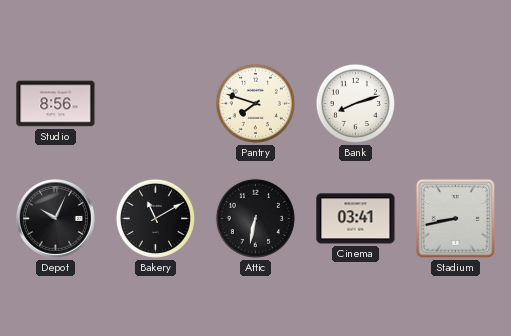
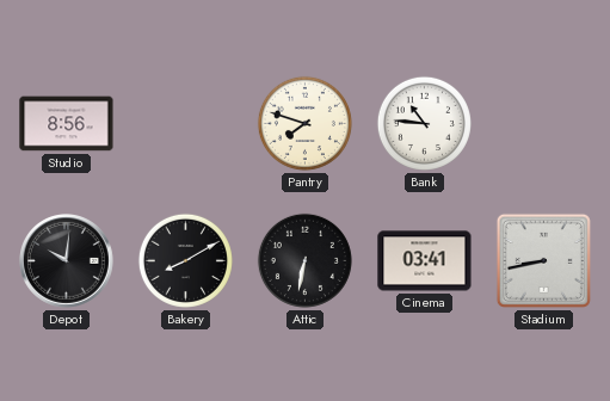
Bank: 8:12 -> 10:46 (424, 123)
Depot: 10:04 -> 10:01 (67, 261)
Bakery: 11:10 -> 8:10 (185, 260)
